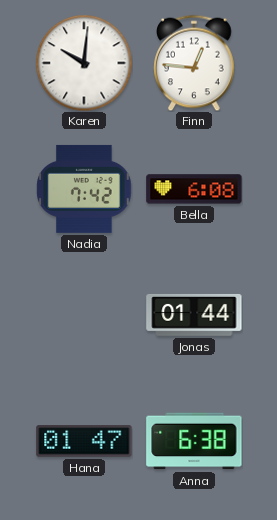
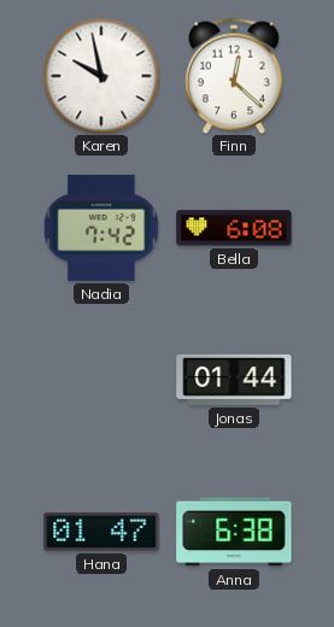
Karen: 10:01 -> 9:58 (101, 76)
Finn: 12:46 -> 12:22 (234, 76)
